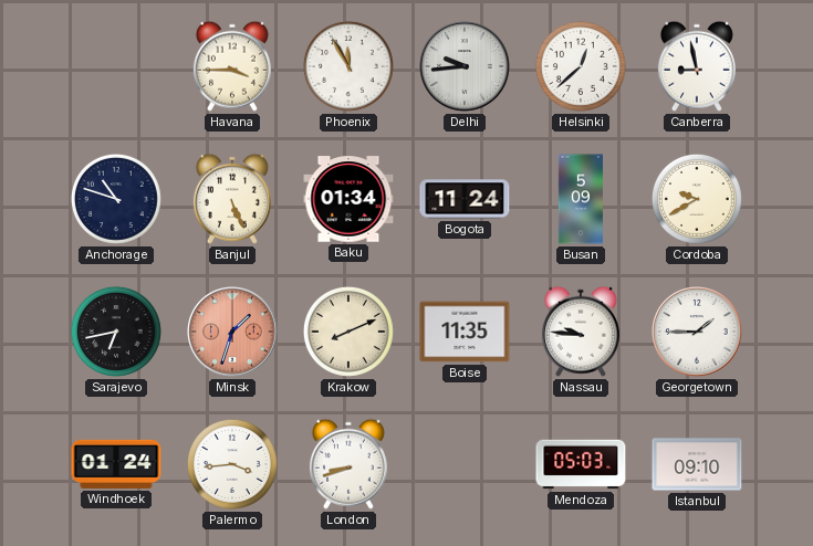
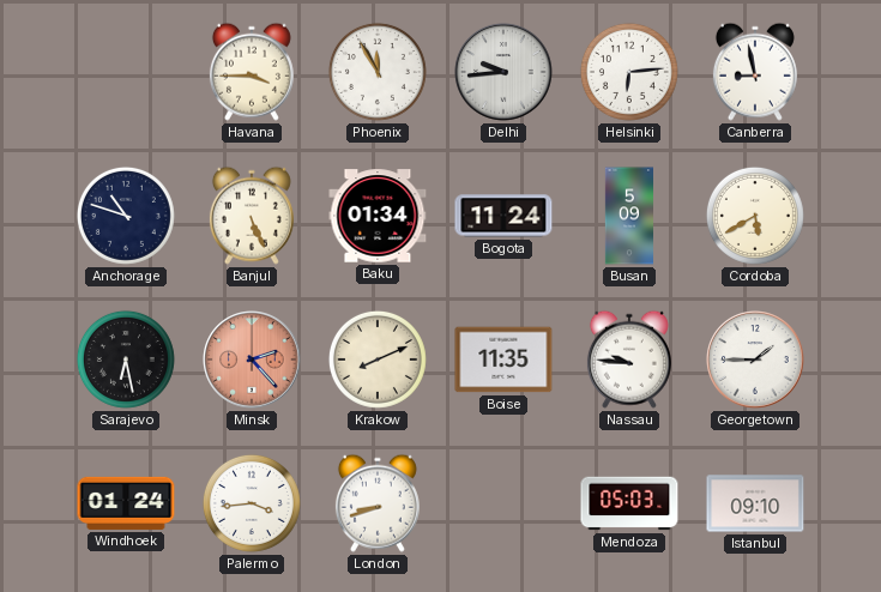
Helsinki: 12:38 -> 6:14 (629, 72)
Cordoba: 9:40 -> 5:40 (755, 216)
Sarajevo: 6:43 -> 6:28 (126, 360)
Minsk: 1:33 -> 2:23 (252, 360)
